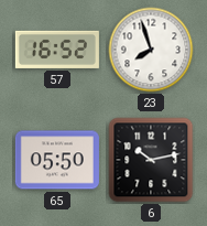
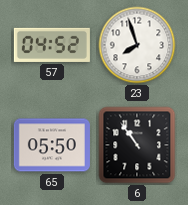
57: 16:52 -> 04:52 (52, 45)
6: 10:13 -> 10:54 (137, 145)
